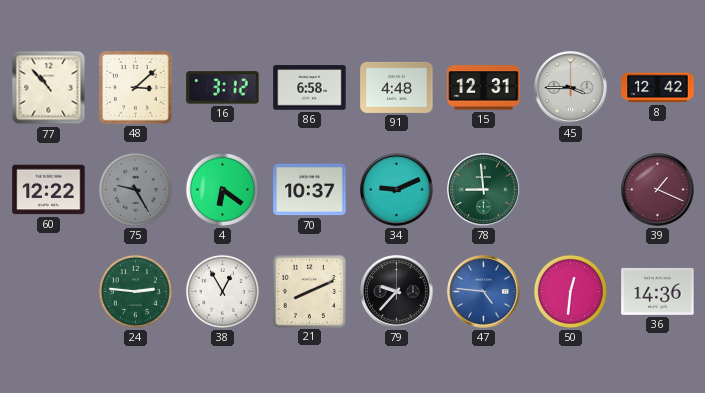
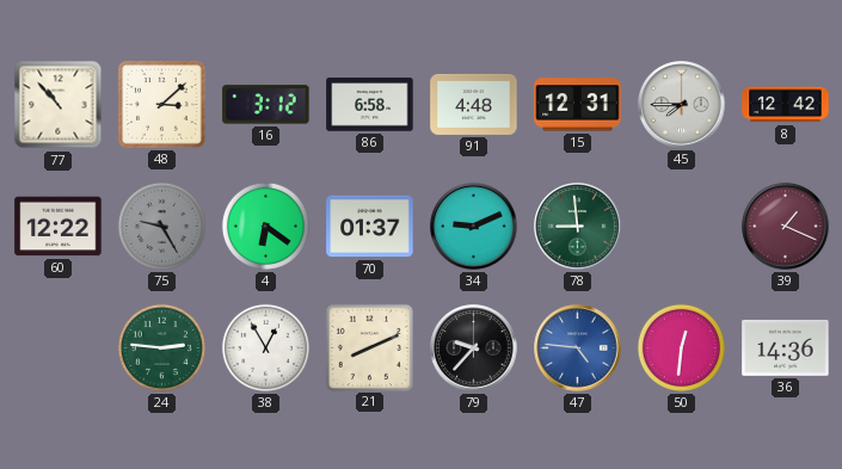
45: 3:45 -> 7:45 (682, 105)
70: 10:37 -> 01:37 (370, 227)
